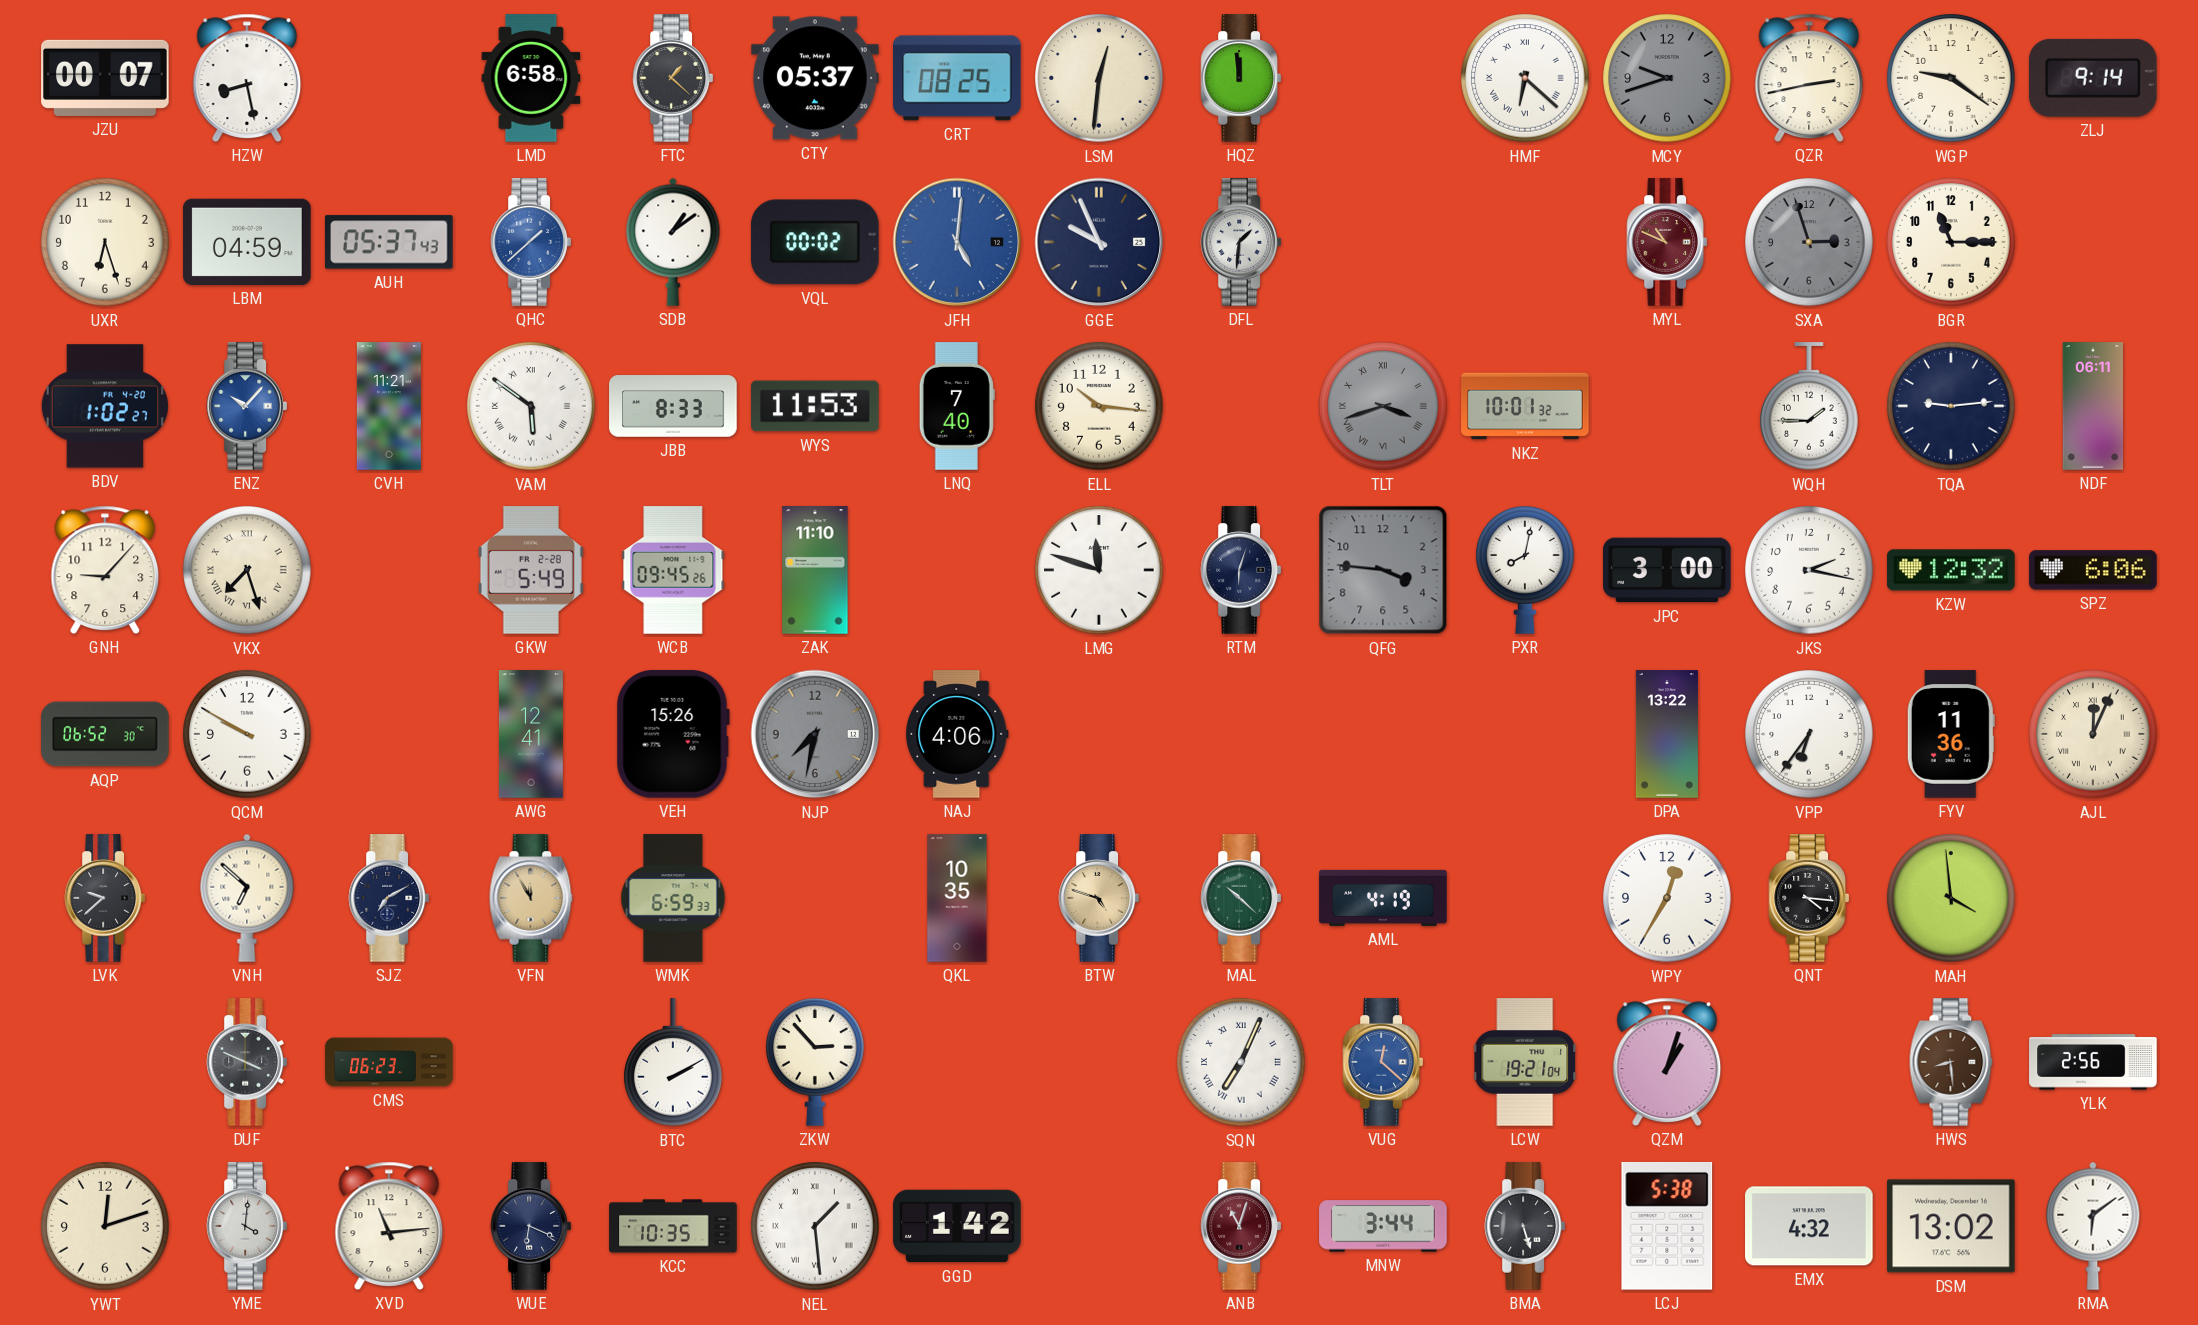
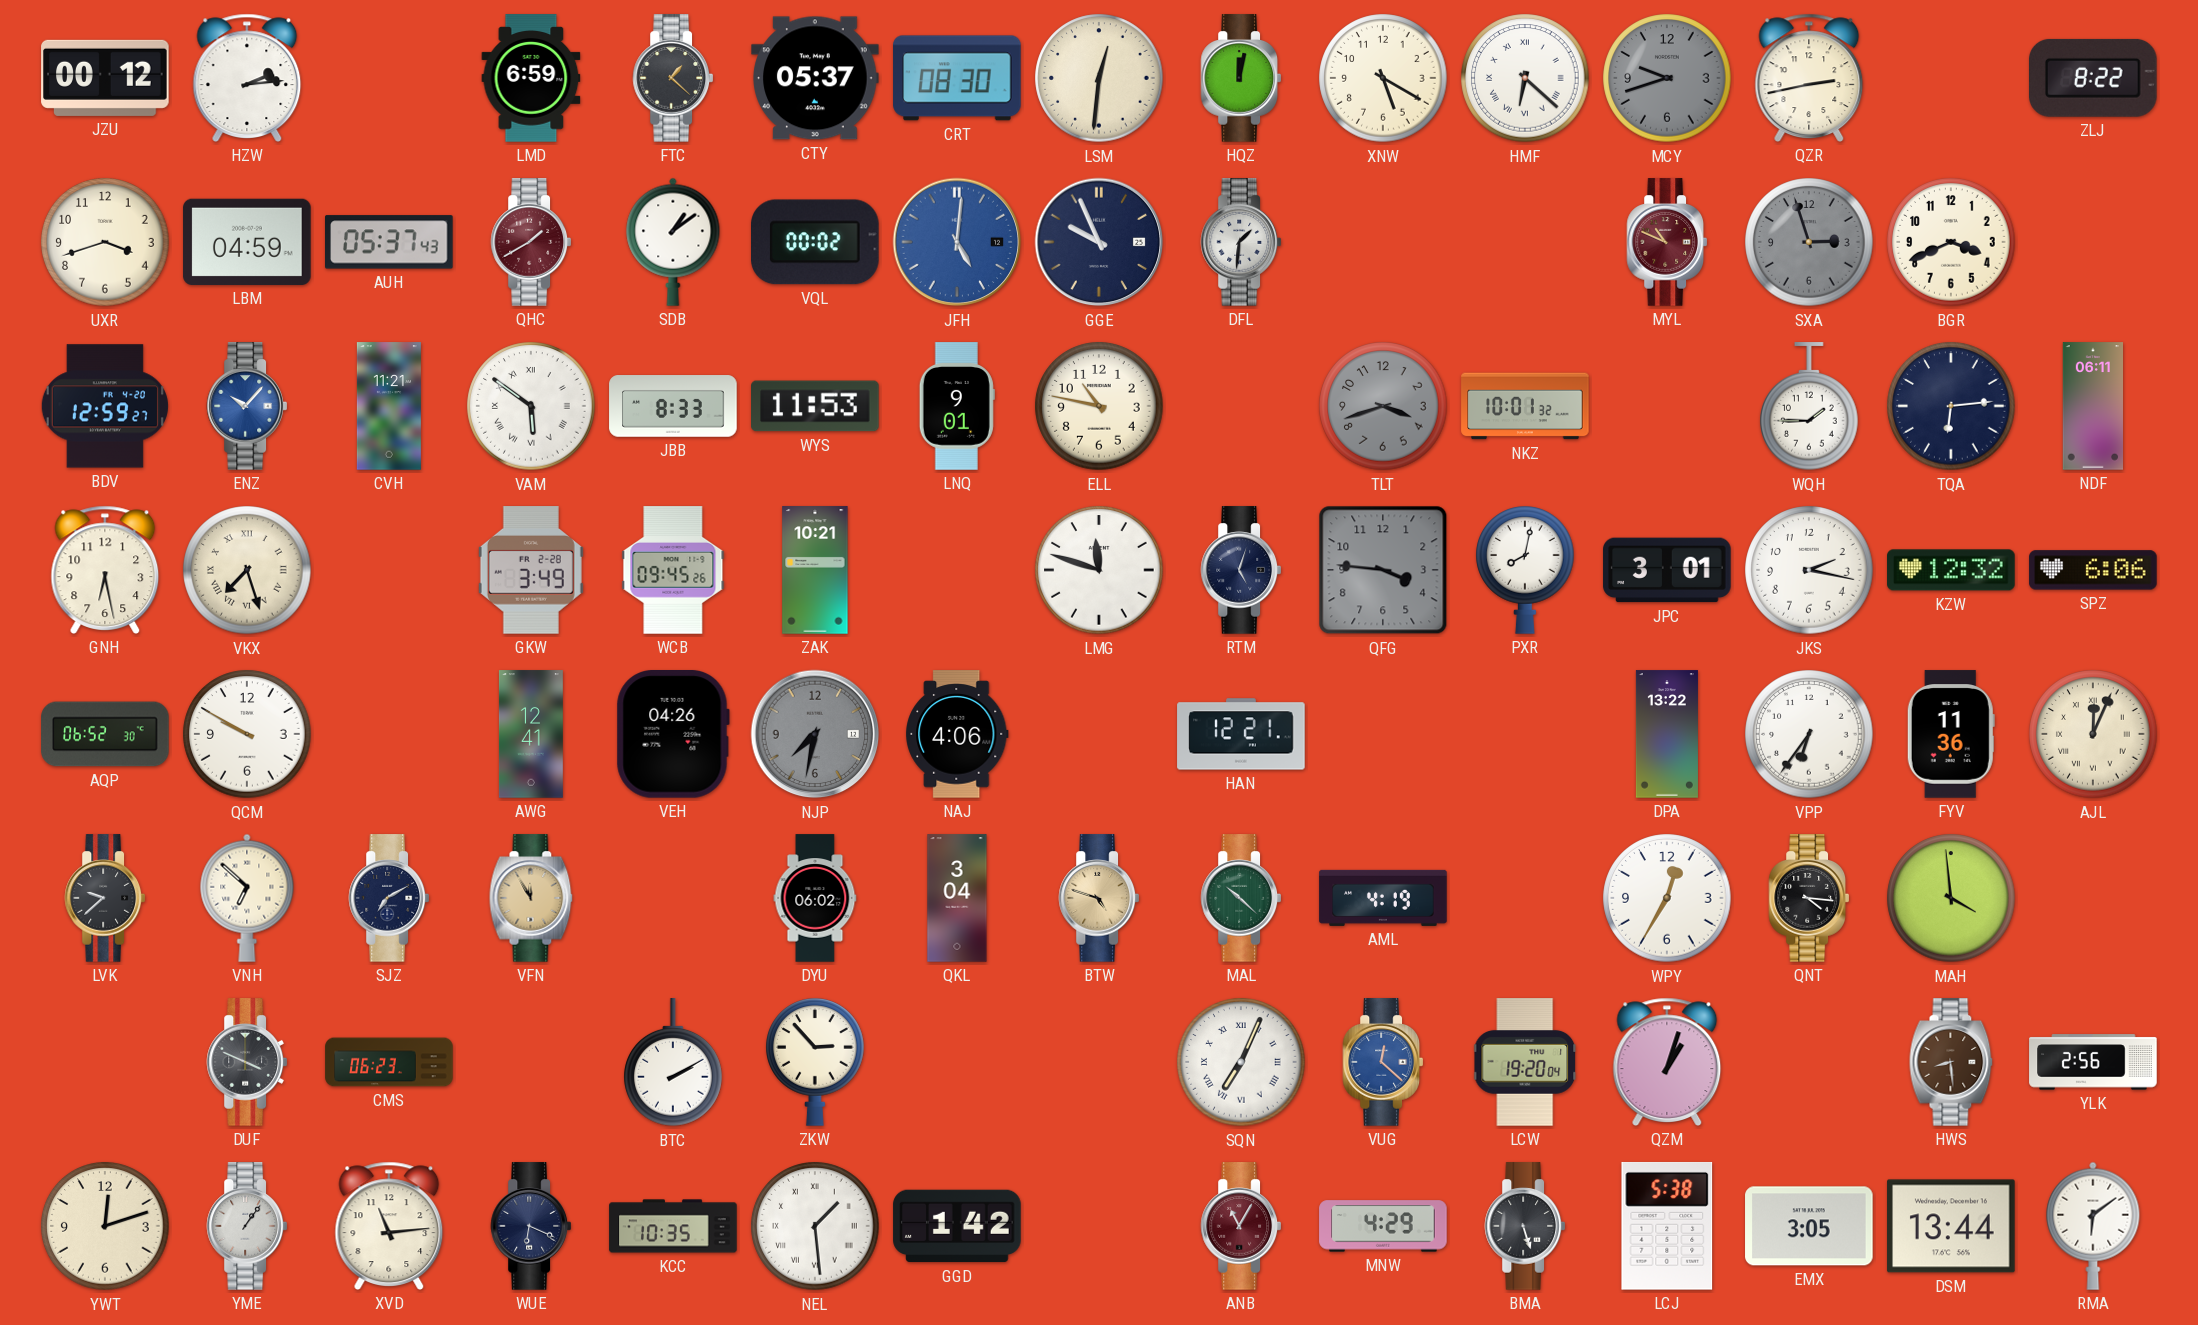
JZU: 00:07 -> 00:12 (105, 78)
HZW: 8:28 -> 2:14 (247, 78)
LMD: 6:58 -> 6:59 (531, 78)
CRT: 08:25 -> 08:30 (957, 78)
HQZ: 11:59 -> 12:02 (1240, 78)
XNW: none -> 5:20 (1383, 78)
WGP: 9:21 -> none (1951, 78)
ZLJ: 9:14 -> 8:22 (2094, 78)
UXR: 6:27 -> 3:42 (105, 242)
QHC: 1:38 -> 1:40 (530, 242)
QHC dial: blue -> burgundy (530, 242)
BGR: 11:15 -> 3:41 (1951, 242)
BDV: 1:02 -> 12:59 (105, 406)
LNQ: 7:40 -> 9:01 (957, 406)
ELL: 10:16 -> 10:47 (1099, 406)
TLT numerals: Roman -> Arabic (1383, 406)
TQA: 9:14 -> 6:14 (1951, 406)
GNH: 9:07 -> 6:28 (105, 570)
GKW: 5:49 -> 3:49 (531, 570)
ZAK: 11:10 -> 10:21 (815, 570)
RTM: 6:03 -> 5:03 (1240, 570)
JPC: 3:00 -> 3:01 (1667, 570)
VEH: 15:26 -> 04:26 (673, 735)
HAN: none -> 12:21 (1241, 734)
WMK: 6:59 -> none (673, 898)
DYU: none -> 06:02 (815, 898)
QKL: 10:35 -> 3:04 (957, 898)
LCW: 19:21 -> 19:20 (1526, 1062)
YME: 4:01 -> 1:06 (246, 1226)
ANB: 11:03 -> 11:05 (1240, 1226)
MNW: 3:44 -> 4:29 (1383, 1226)
EMX: 4:32 -> 3:05 (1809, 1226)
DSM: 13:02 -> 13:44 (1951, 1226)
